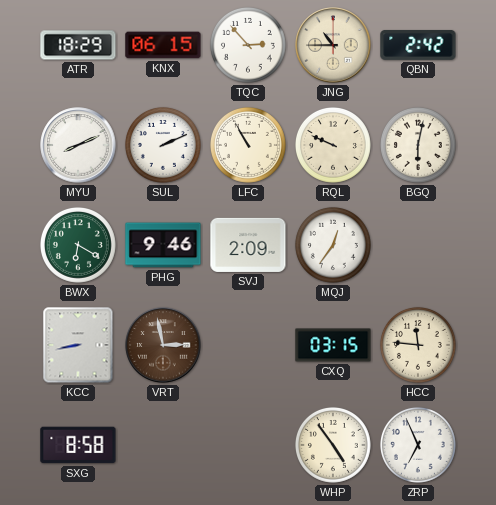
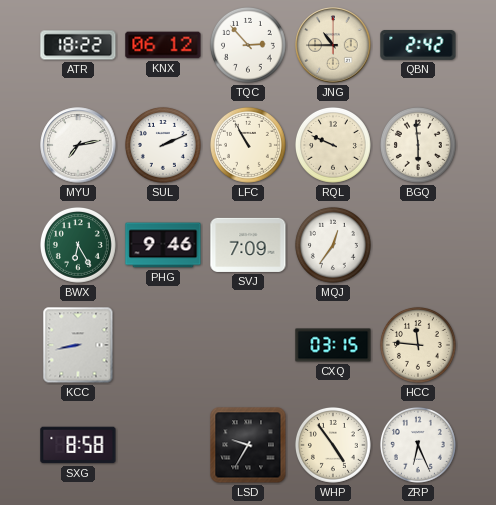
ATR: 18:29 -> 18:22 (78, 45)
KNX: 06:15 -> 06:12 (163, 45)
MYU: 8:11 -> 7:13 (78, 145)
BGQ: 6:02 -> 5:59 (418, 145)
BWX: 6:20 -> 6:25 (78, 245)
SVJ: 2:09 -> 7:09 (248, 245)
VRT: 2:58 -> none (163, 345)
LSD: none -> 9:35 (248, 445)
ZRP: 6:56 -> 6:26 (418, 445)
